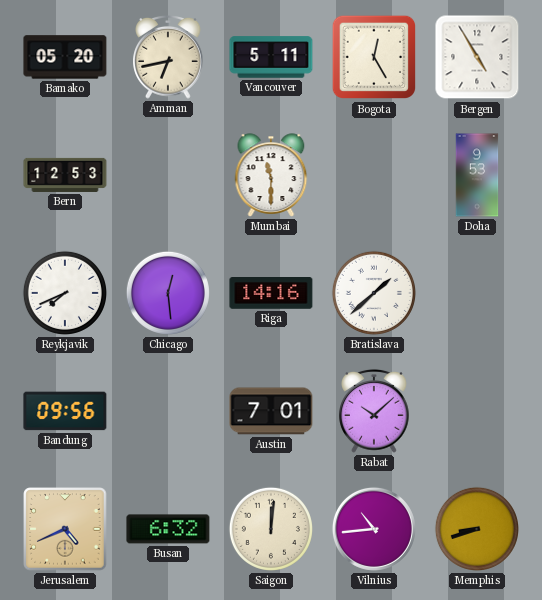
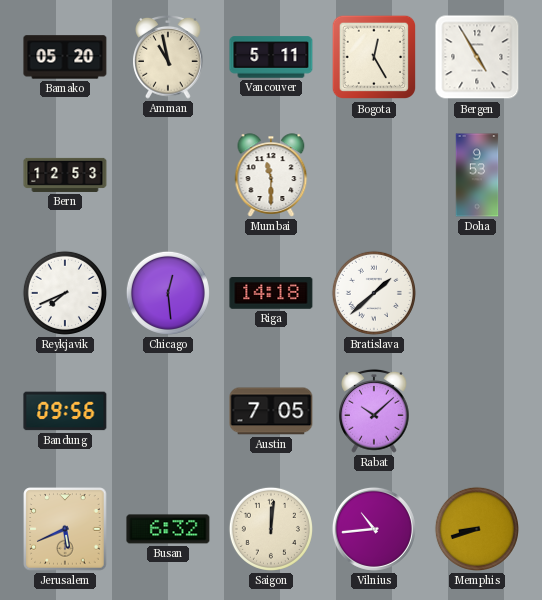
Amman: 6:43 -> 10:58 (168, 57)
Riga: 14:16 -> 14:18 (271, 293)
Austin: 7:01 -> 7:05 (271, 411)
Jerusalem: 4:41 -> 5:41 (65, 529)
